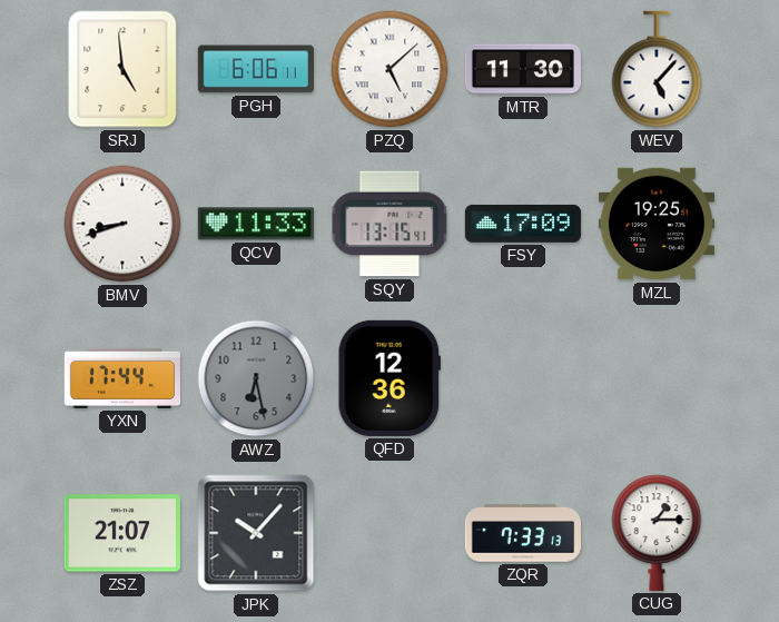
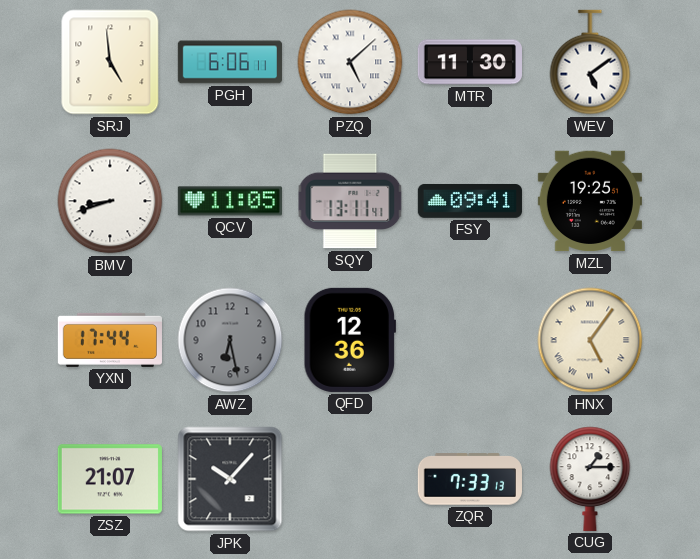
WEV: 5:07 -> 5:09 (590, 62)
QCV: 11:33 -> 11:05 (230, 201)
SQY: 13:15 -> 13:11 (350, 201)
FSY: 17:09 -> 09:41 (470, 201)
HNX: none -> 5:06 (590, 340)
